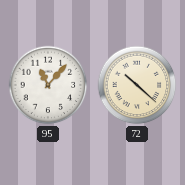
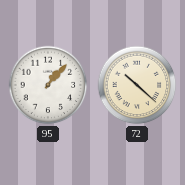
95: 11:07 -> 1:07 (48, 85)
